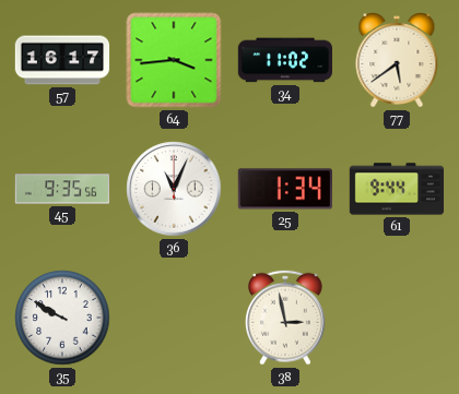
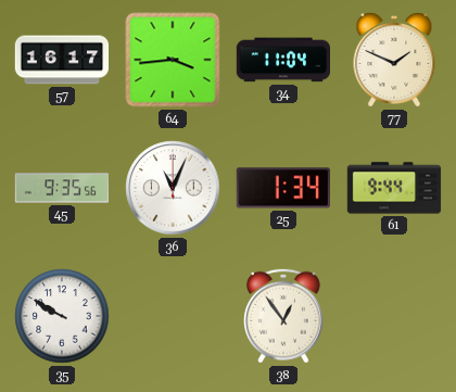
34: 11:02 -> 11:04 (283, 60)
77: 5:39 -> 1:49 (394, 60)
38: 2:58 -> 12:54 (283, 316)
